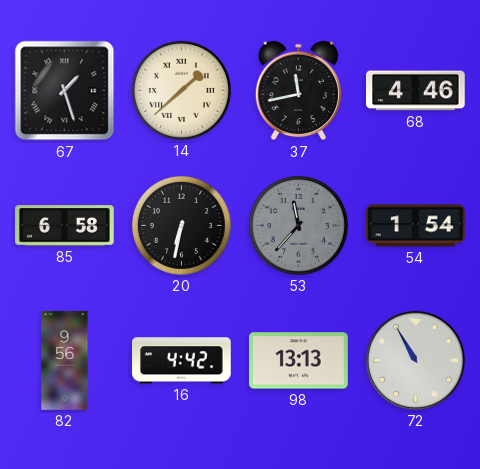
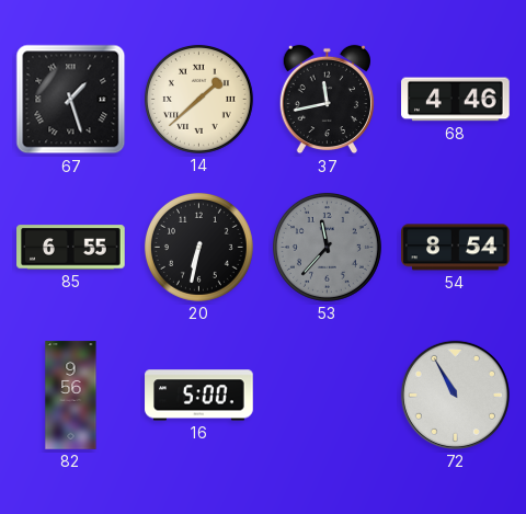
85: 6:58 -> 6:55 (71, 248)
54: 1:54 -> 8:54 (456, 248)
16: 4:42 -> 5:00 (199, 396)
98: 13:13 -> none (299, 361)
